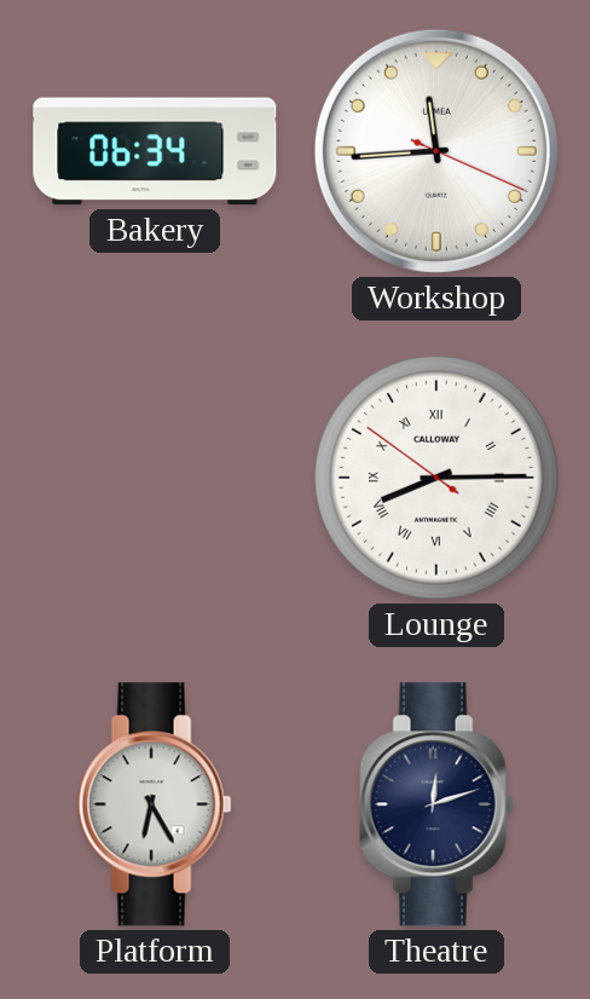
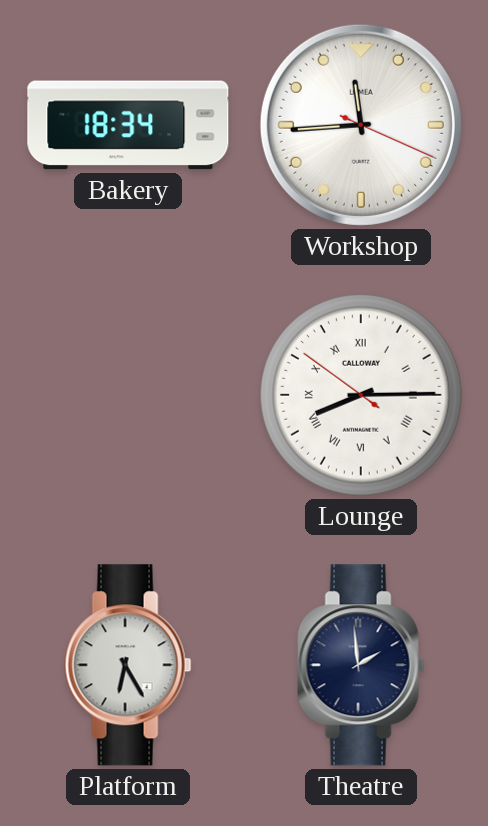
Bakery: 06:34 -> 18:34 (128, 125)
Theatre: 12:12 -> 1:59 (361, 665)
